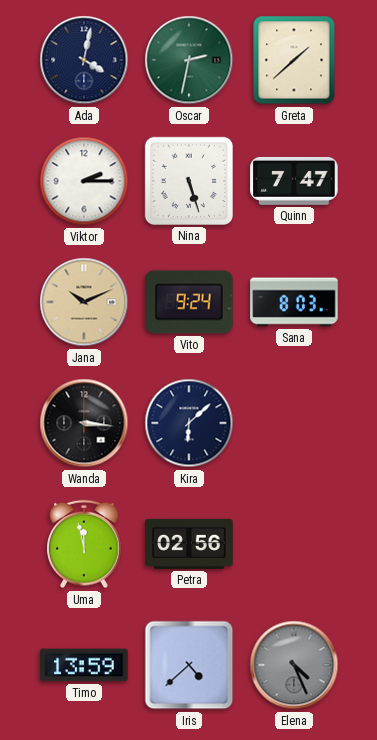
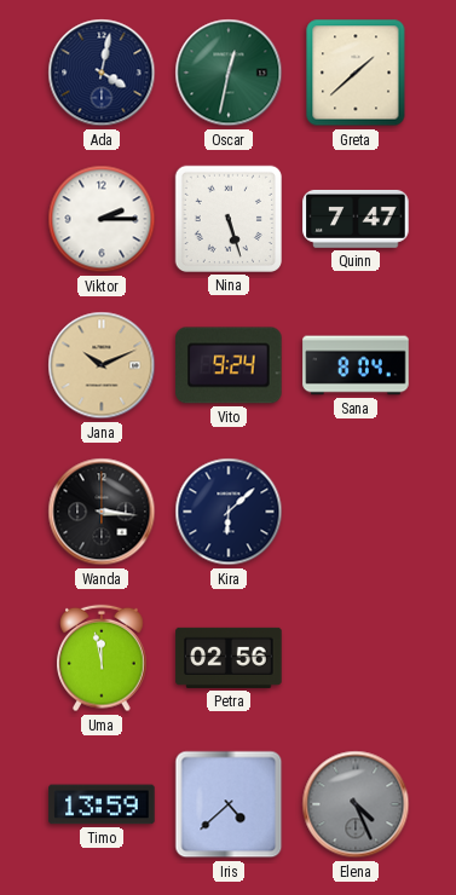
Oscar: 2:32 -> 12:32 (229, 73)
Sana: 8:03 -> 8:04 (356, 365)
